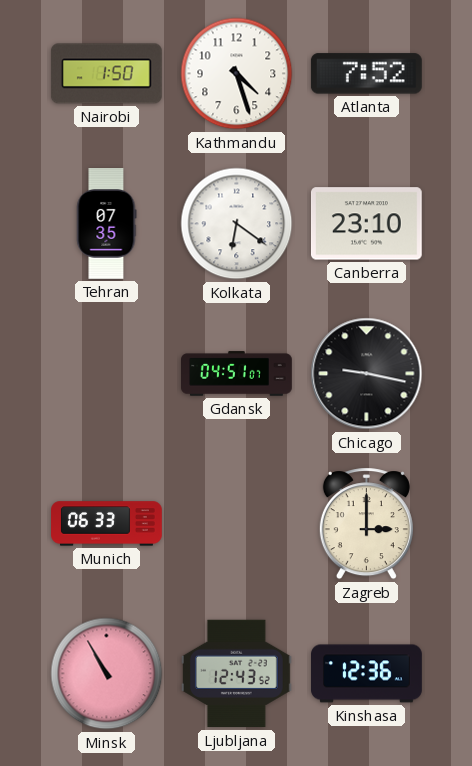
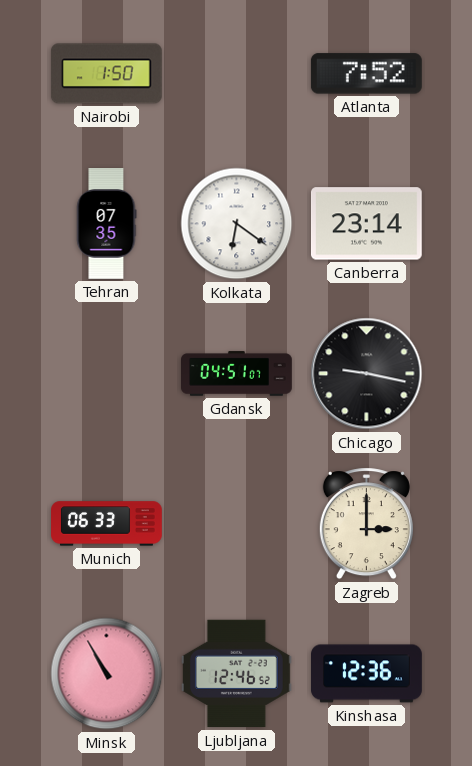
Kathmandu: 4:27 -> none (237, 74)
Canberra: 23:10 -> 23:14 (366, 224)
Ljubljana: 12:43 -> 12:46 (237, 674)
